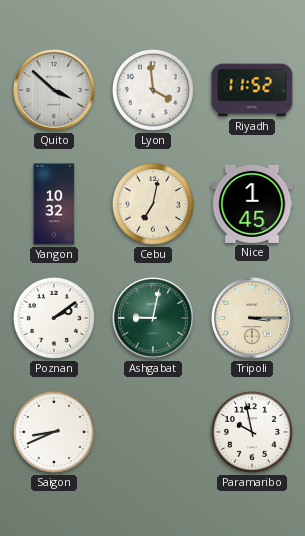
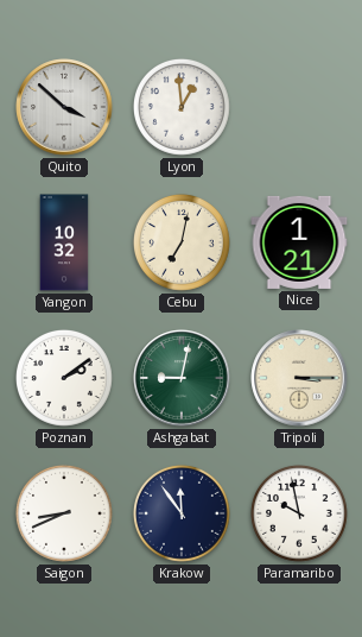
Lyon: 3:59 -> 12:59 (182, 107)
Riyadh: 11:52 -> none (252, 90)
Nice: 1:45 -> 1:21 (299, 242)
Krakow: none -> 11:54 (182, 513)
